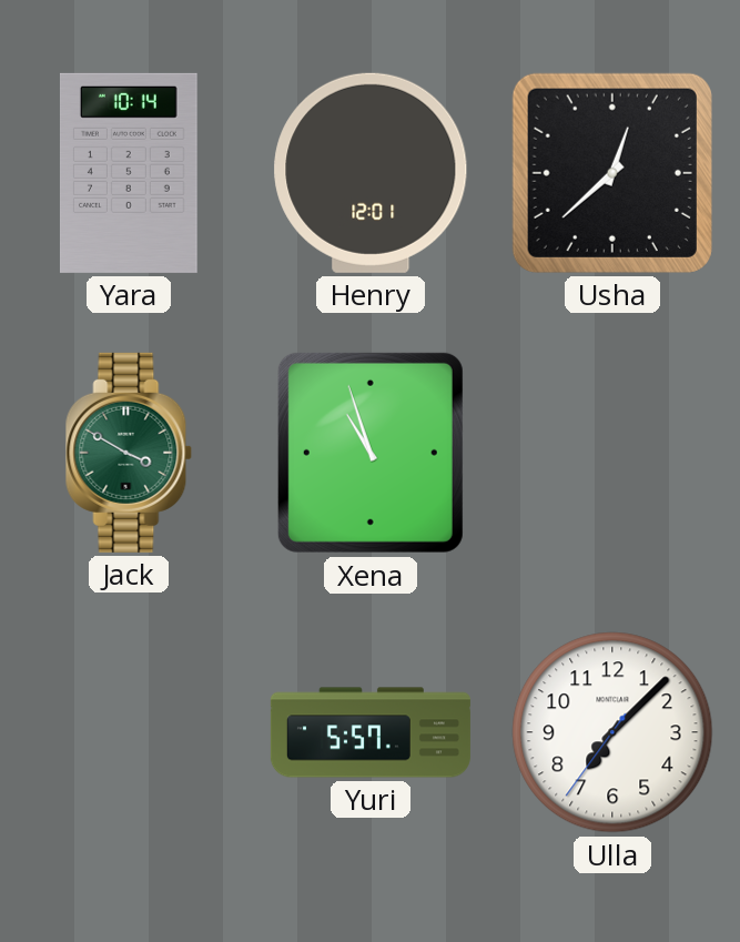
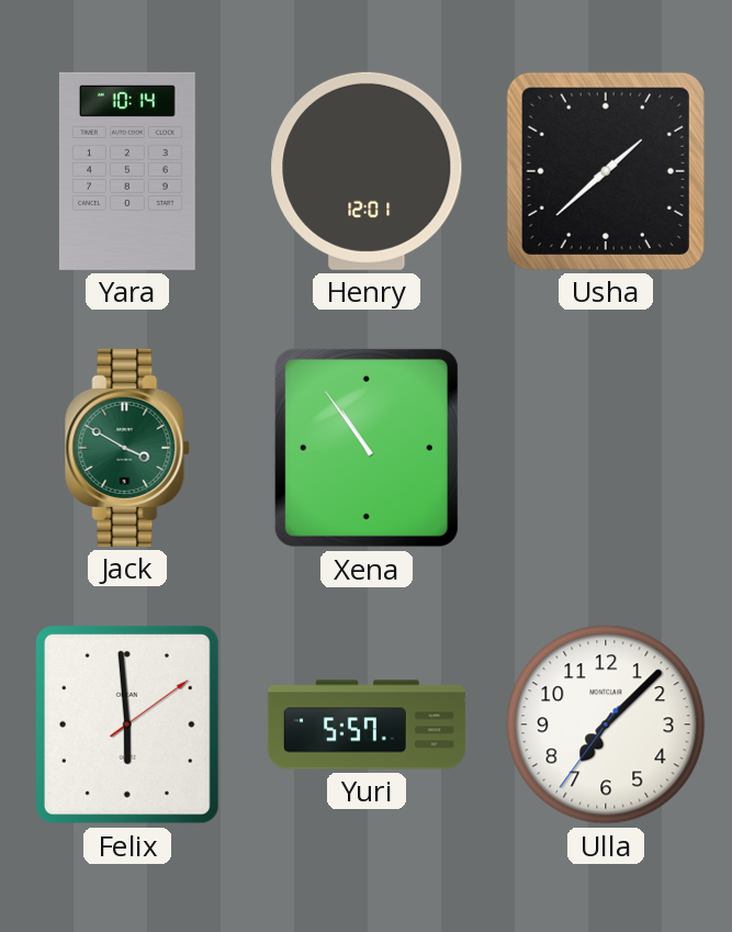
Usha: 12:38 -> 1:38 (606, 171)
Xena: 10:57 -> 10:54 (367, 448)
Felix: none -> 5:59 (127, 725)
